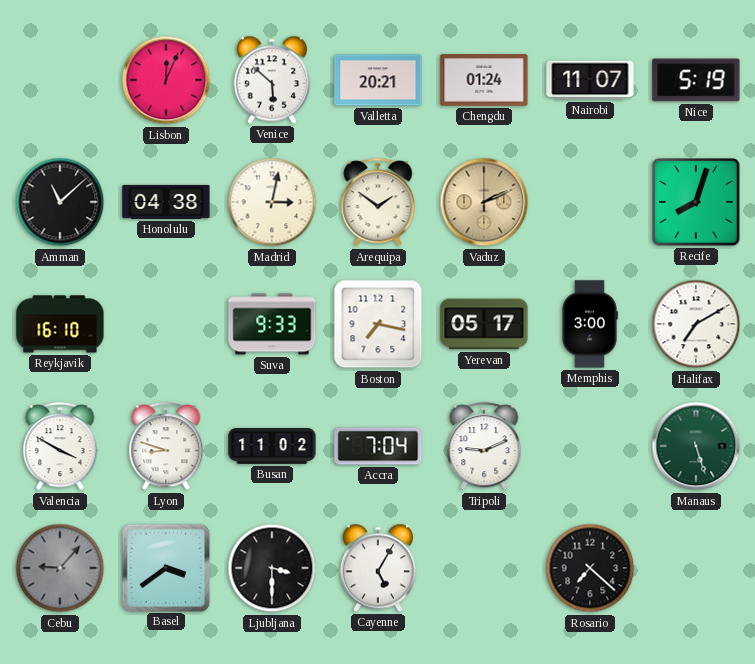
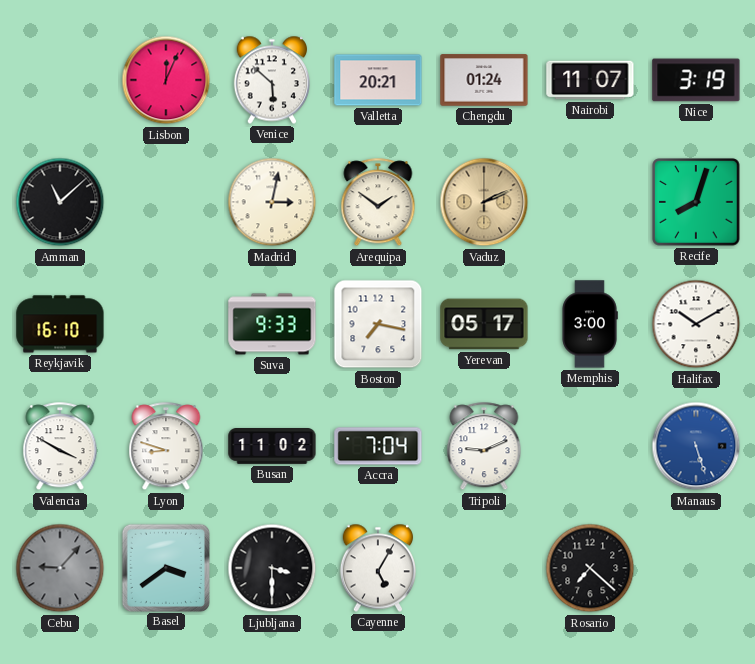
Nice: 5:19 -> 3:19 (696, 80)
Honolulu: 04:38 -> none (166, 202)
Halifax: 7:10 -> 10:10 (696, 324)
Manaus dial: green -> blue (696, 446)
